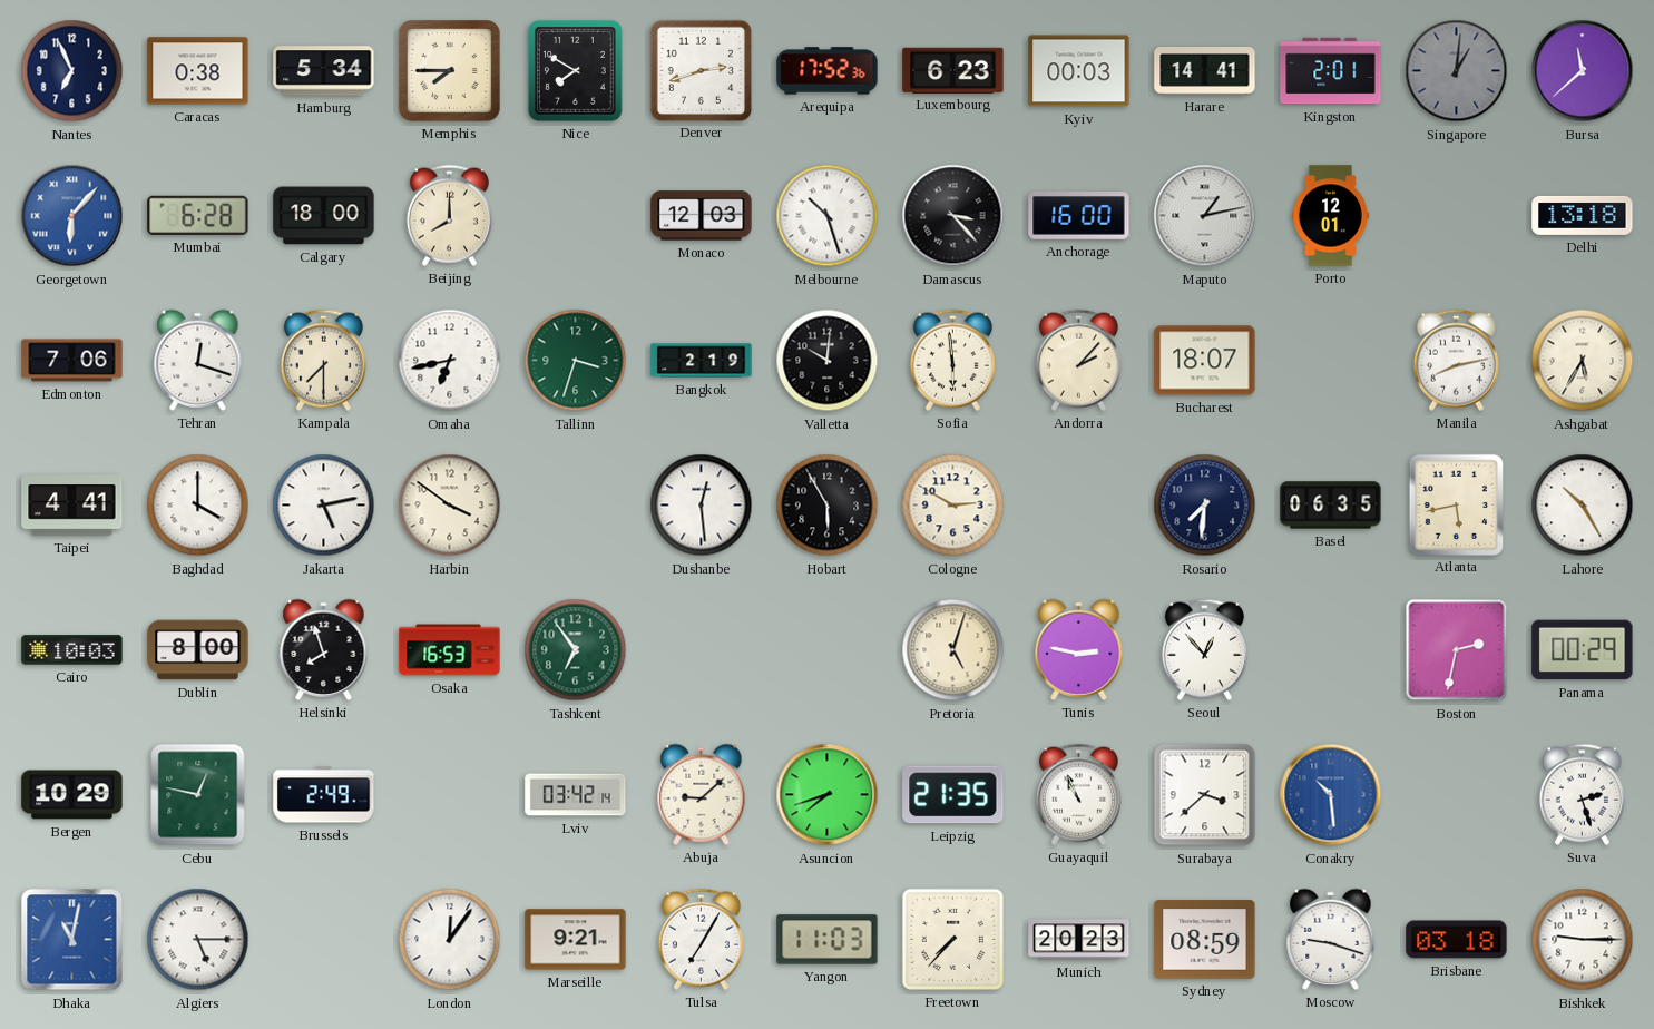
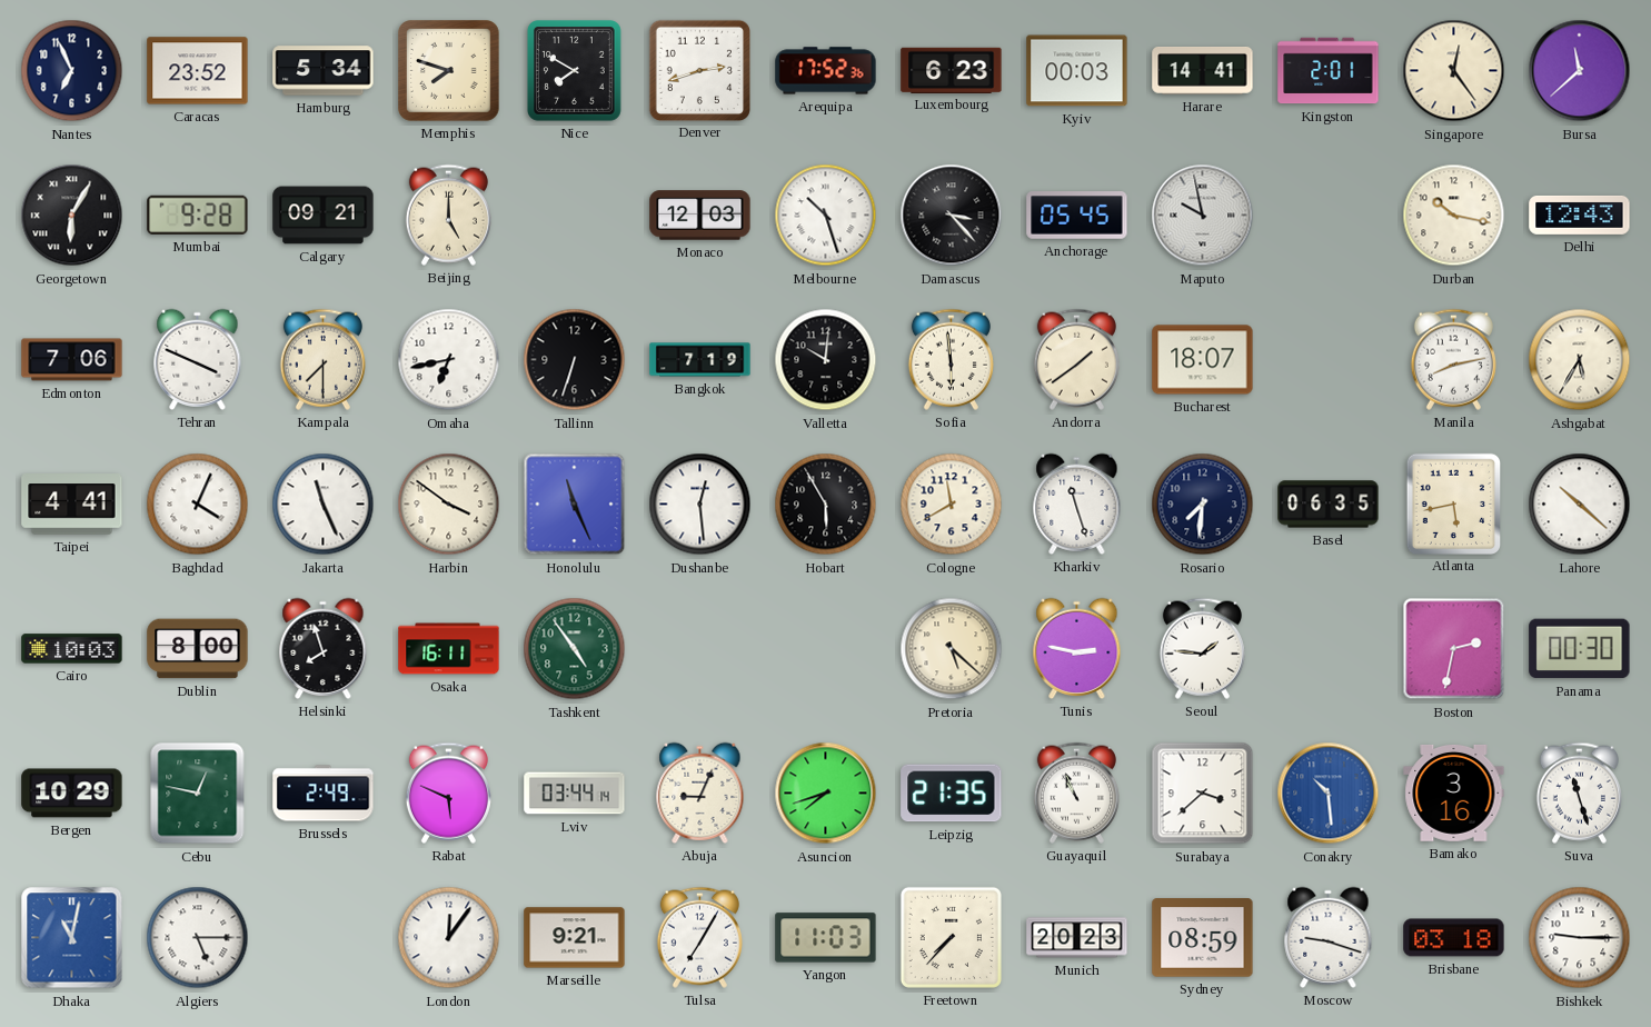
Caracas: 0:38 -> 23:52 (198, 71)
Memphis: 7:45 -> 7:48 (449, 71)
Singapore: 1:01 -> 12:24 (1454, 71)
Singapore dial: grey -> cream (1454, 71)
Georgetown: 6:07 -> 6:05 (72, 216)
Georgetown dial: blue -> black (72, 216)
Mumbai: 6:28 -> 9:28 (198, 215)
Calgary: 18:00 -> 09:21 (324, 216)
Beijing: 8:00 -> 5:00 (448, 215)
Anchorage: 16:00 -> 05:45 (1077, 216)
Maputo: 1:13 -> 9:58 (1203, 216)
Porto: 12:01 -> none (1331, 216)
Durban: none -> 10:17 (1454, 216)
Delhi: 13:18 -> 12:43 (1580, 215)
Tehran: 12:18 -> 3:49 (198, 359)
Tallinn: 3:33 -> 6:33 (575, 360)
Tallinn dial: green -> black (575, 360)
Bangkok: 2:19 -> 7:19 (700, 360)
Andorra: 2:07 -> 1:39 (1076, 359)
Baghdad: 4:00 -> 4:04 (198, 505)
Jakarta: 5:13 -> 11:26 (324, 505)
Honolulu: none -> 11:26 (575, 505)
Cologne: 2:50 -> 11:40 (952, 505)
Kharkiv: none -> 11:27 (1077, 503)
Lahore: 10:25 -> 10:22 (1580, 505)
Osaka: 16:53 -> 16:11 (449, 649)
Tashkent: 6:54 -> 4:54 (575, 649)
Pretoria: 5:03 -> 5:22 (952, 649)
Seoul: 12:53 -> 1:46 (1202, 648)
Panama: 00:29 -> 00:30 (1580, 649)
Rabat: none -> 5:49 (448, 792)
Lviv: 03:42 -> 03:44 (575, 794)
Abuja: 9:08 -> 9:04 (700, 792)
Bamako: none -> 3:16 (1454, 792)
Suva: 2:27 -> 11:27 (1579, 792)
